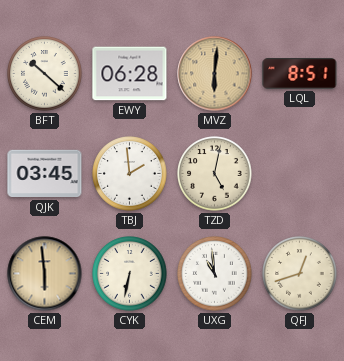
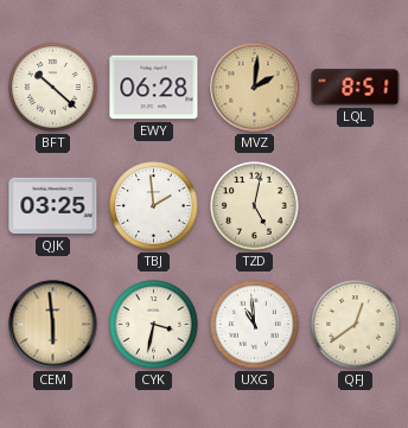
MVZ: 6:01 -> 2:01 (255, 88)
QJK: 03:45 -> 03:25 (53, 206)
CYK: 6:32 -> 3:32 (154, 325)
QFJ: 12:42 -> 12:39 (356, 325)
